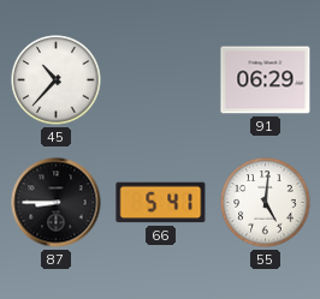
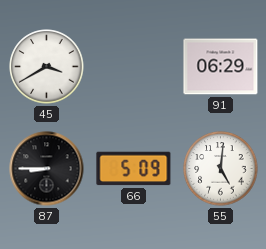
45: 10:37 -> 3:40 (47, 67)
66: 5:41 -> 5:09 (134, 169)
